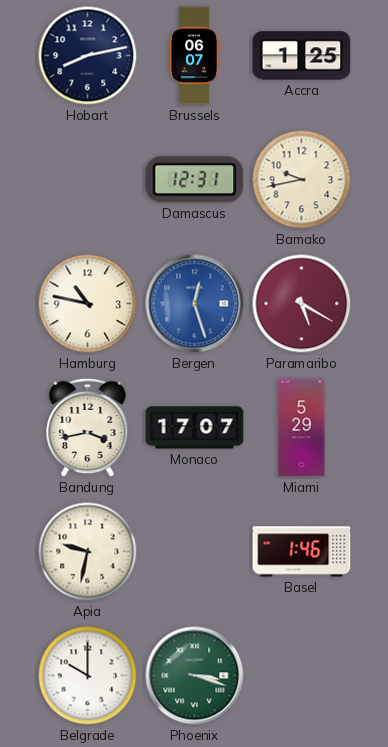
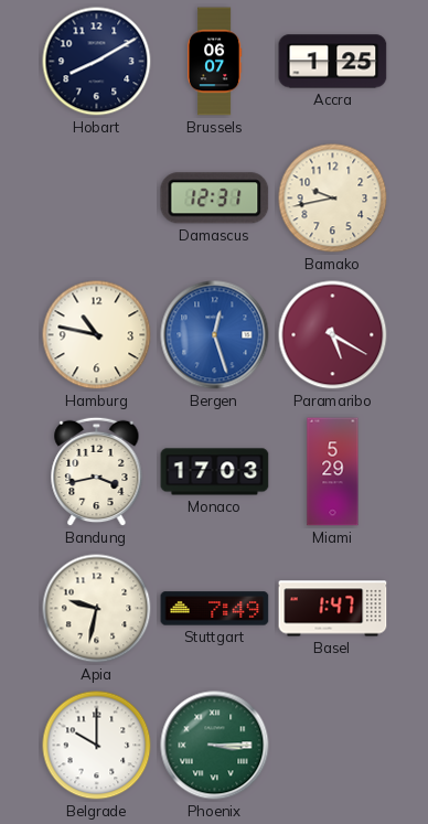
Hobart: 8:13 -> 8:10 (97, 62)
Monaco: 17:07 -> 17:03 (215, 472)
Stuttgart: none -> 7:49 (215, 609)
Basel: 1:46 -> 1:47 (333, 609)
Phoenix: 3:18 -> 3:15 (215, 746)
